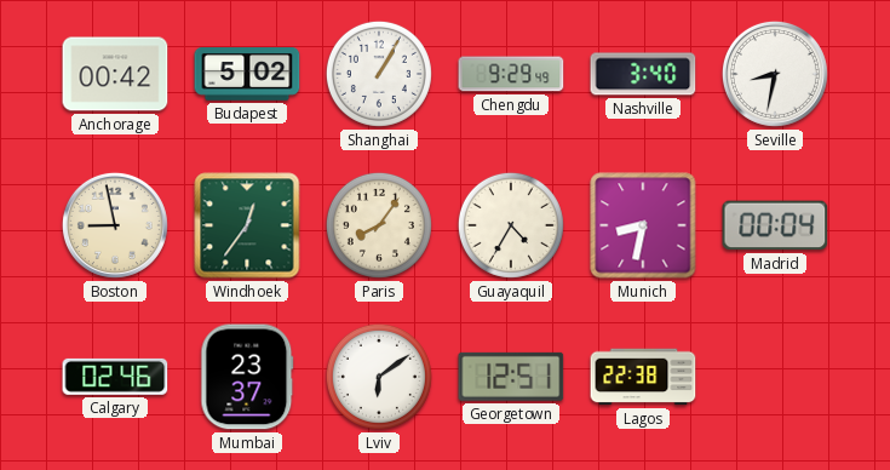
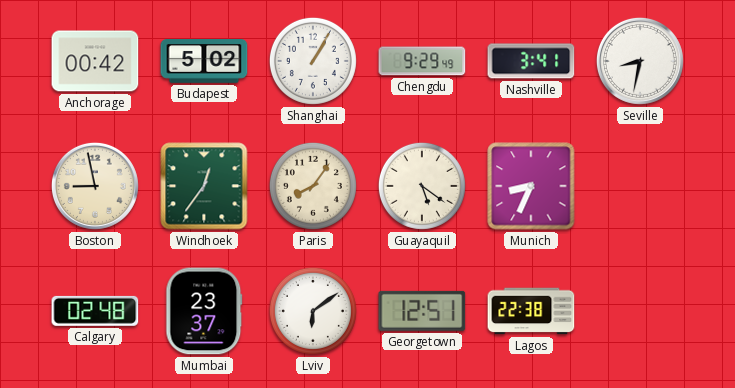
Nashville: 3:40 -> 3:41 (531, 61)
Guayaquil: 4:35 -> 5:21 (422, 186)
Munich: 8:32 -> 8:34 (531, 186)
Madrid: 00:04 -> none (775, 225)
Calgary: 02:46 -> 02:48 (95, 311)
